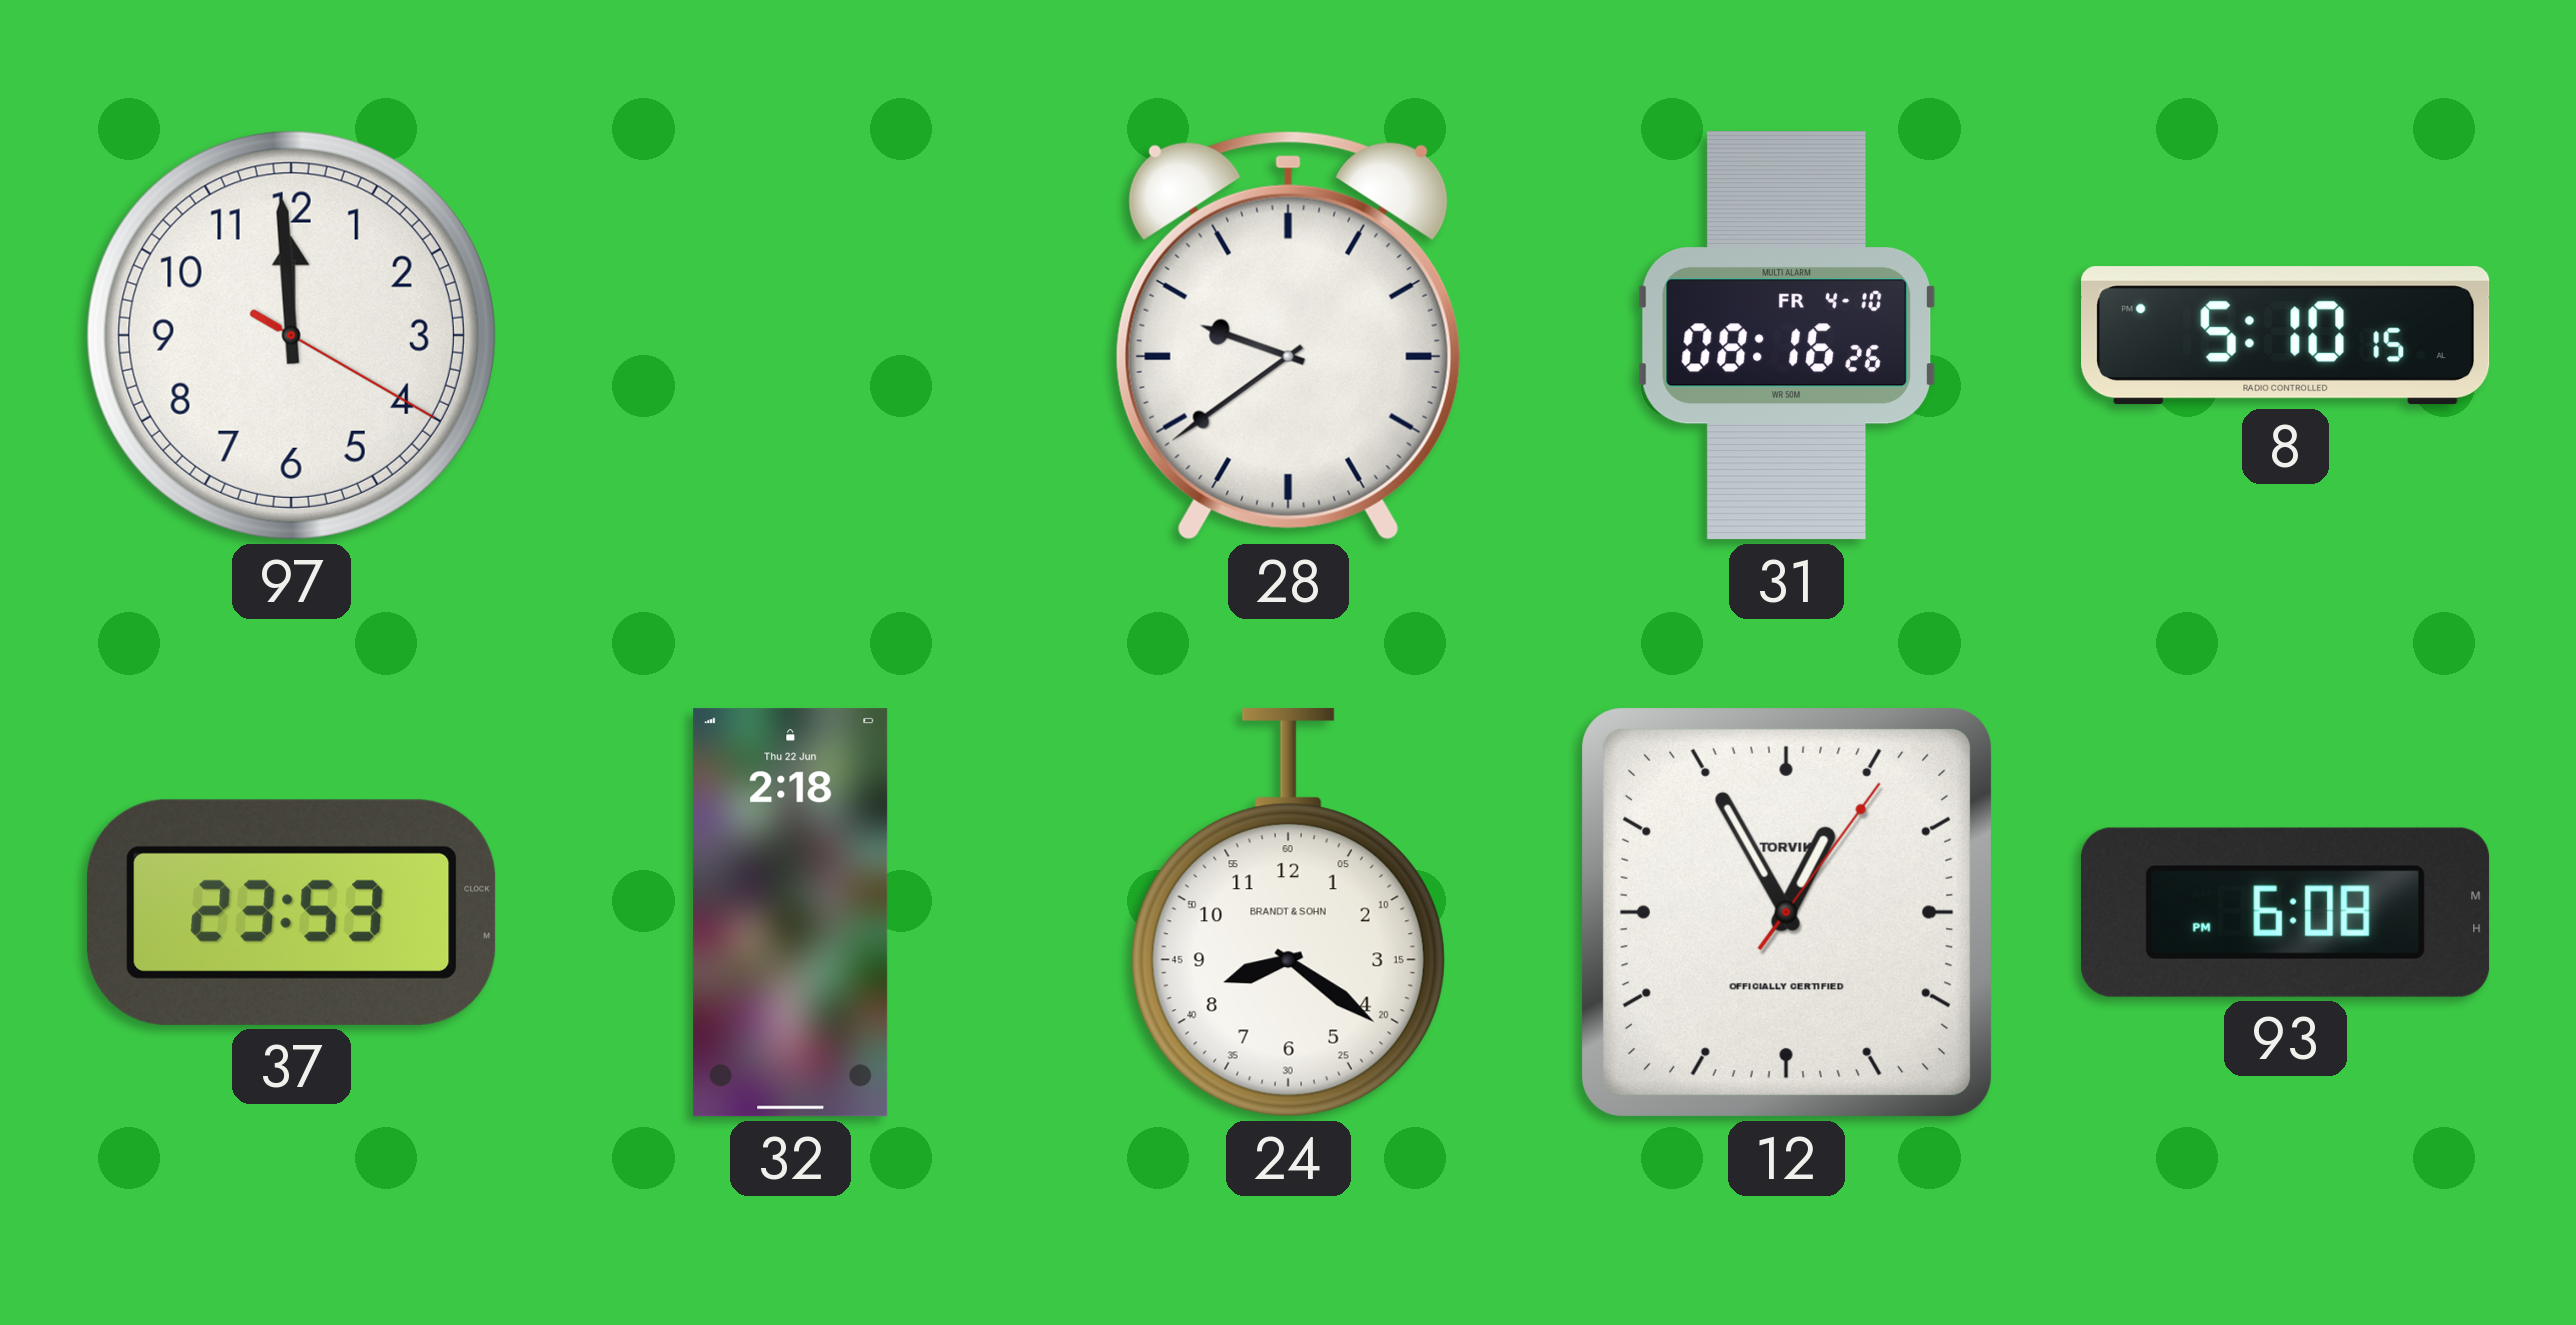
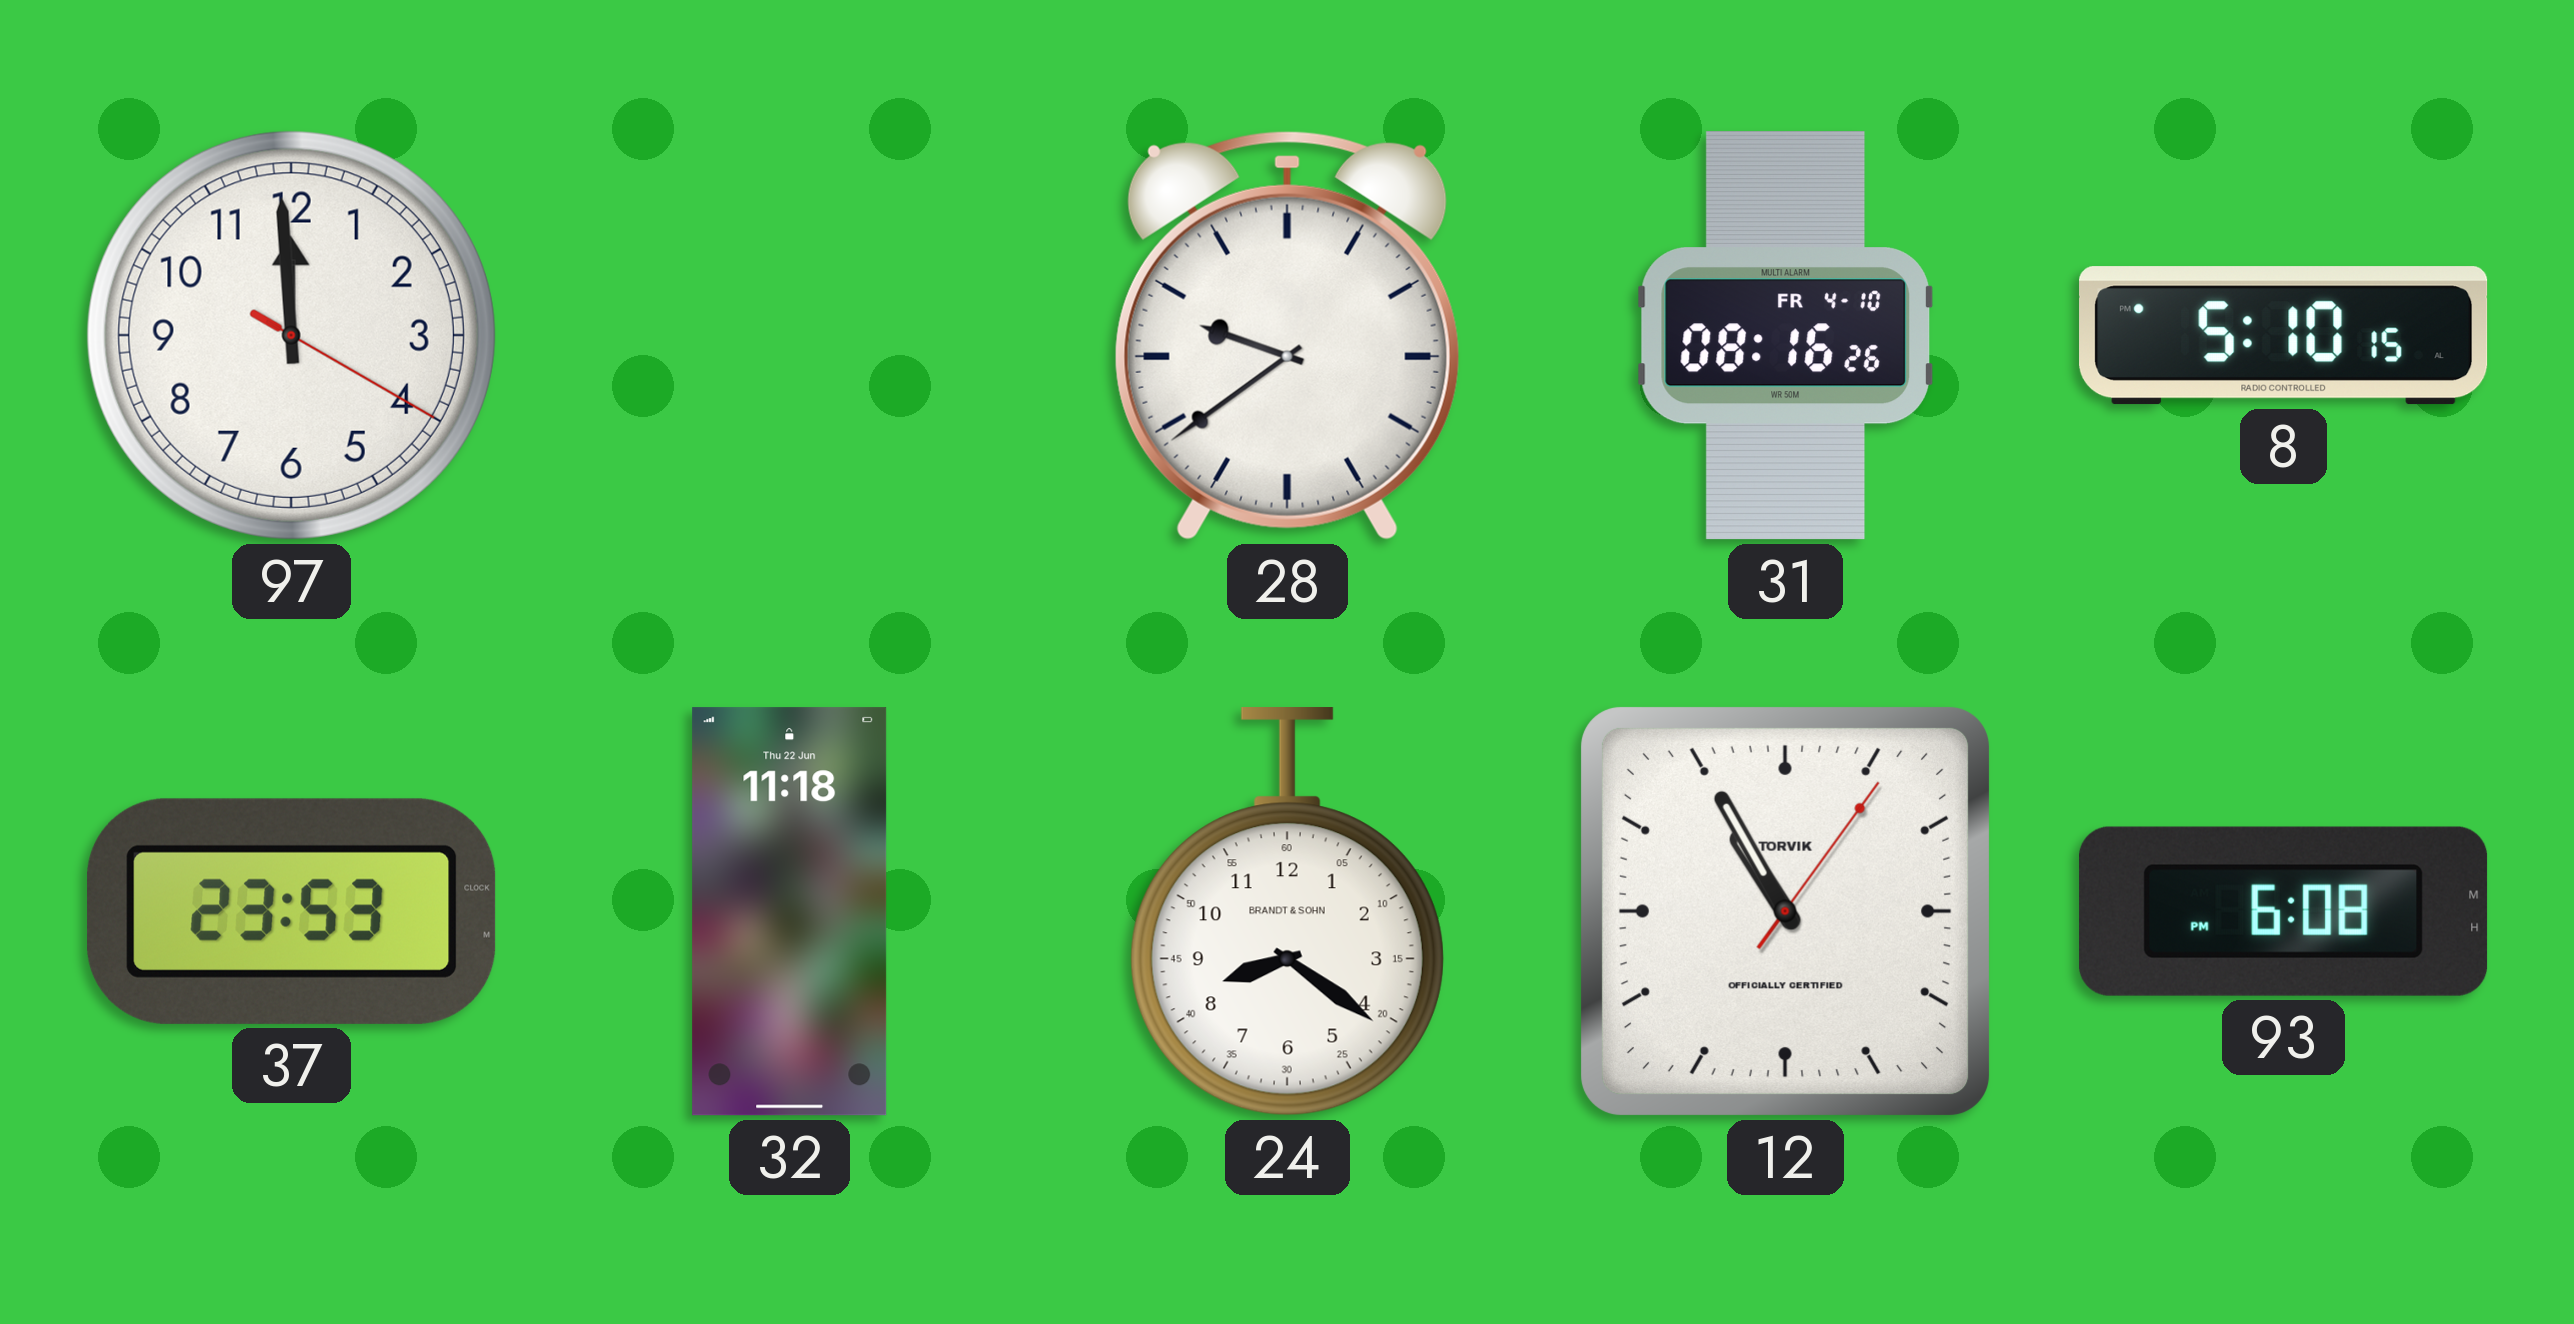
32: 2:18 -> 11:18 (790, 912)
12: 12:55 -> 10:55 (1785, 911)
